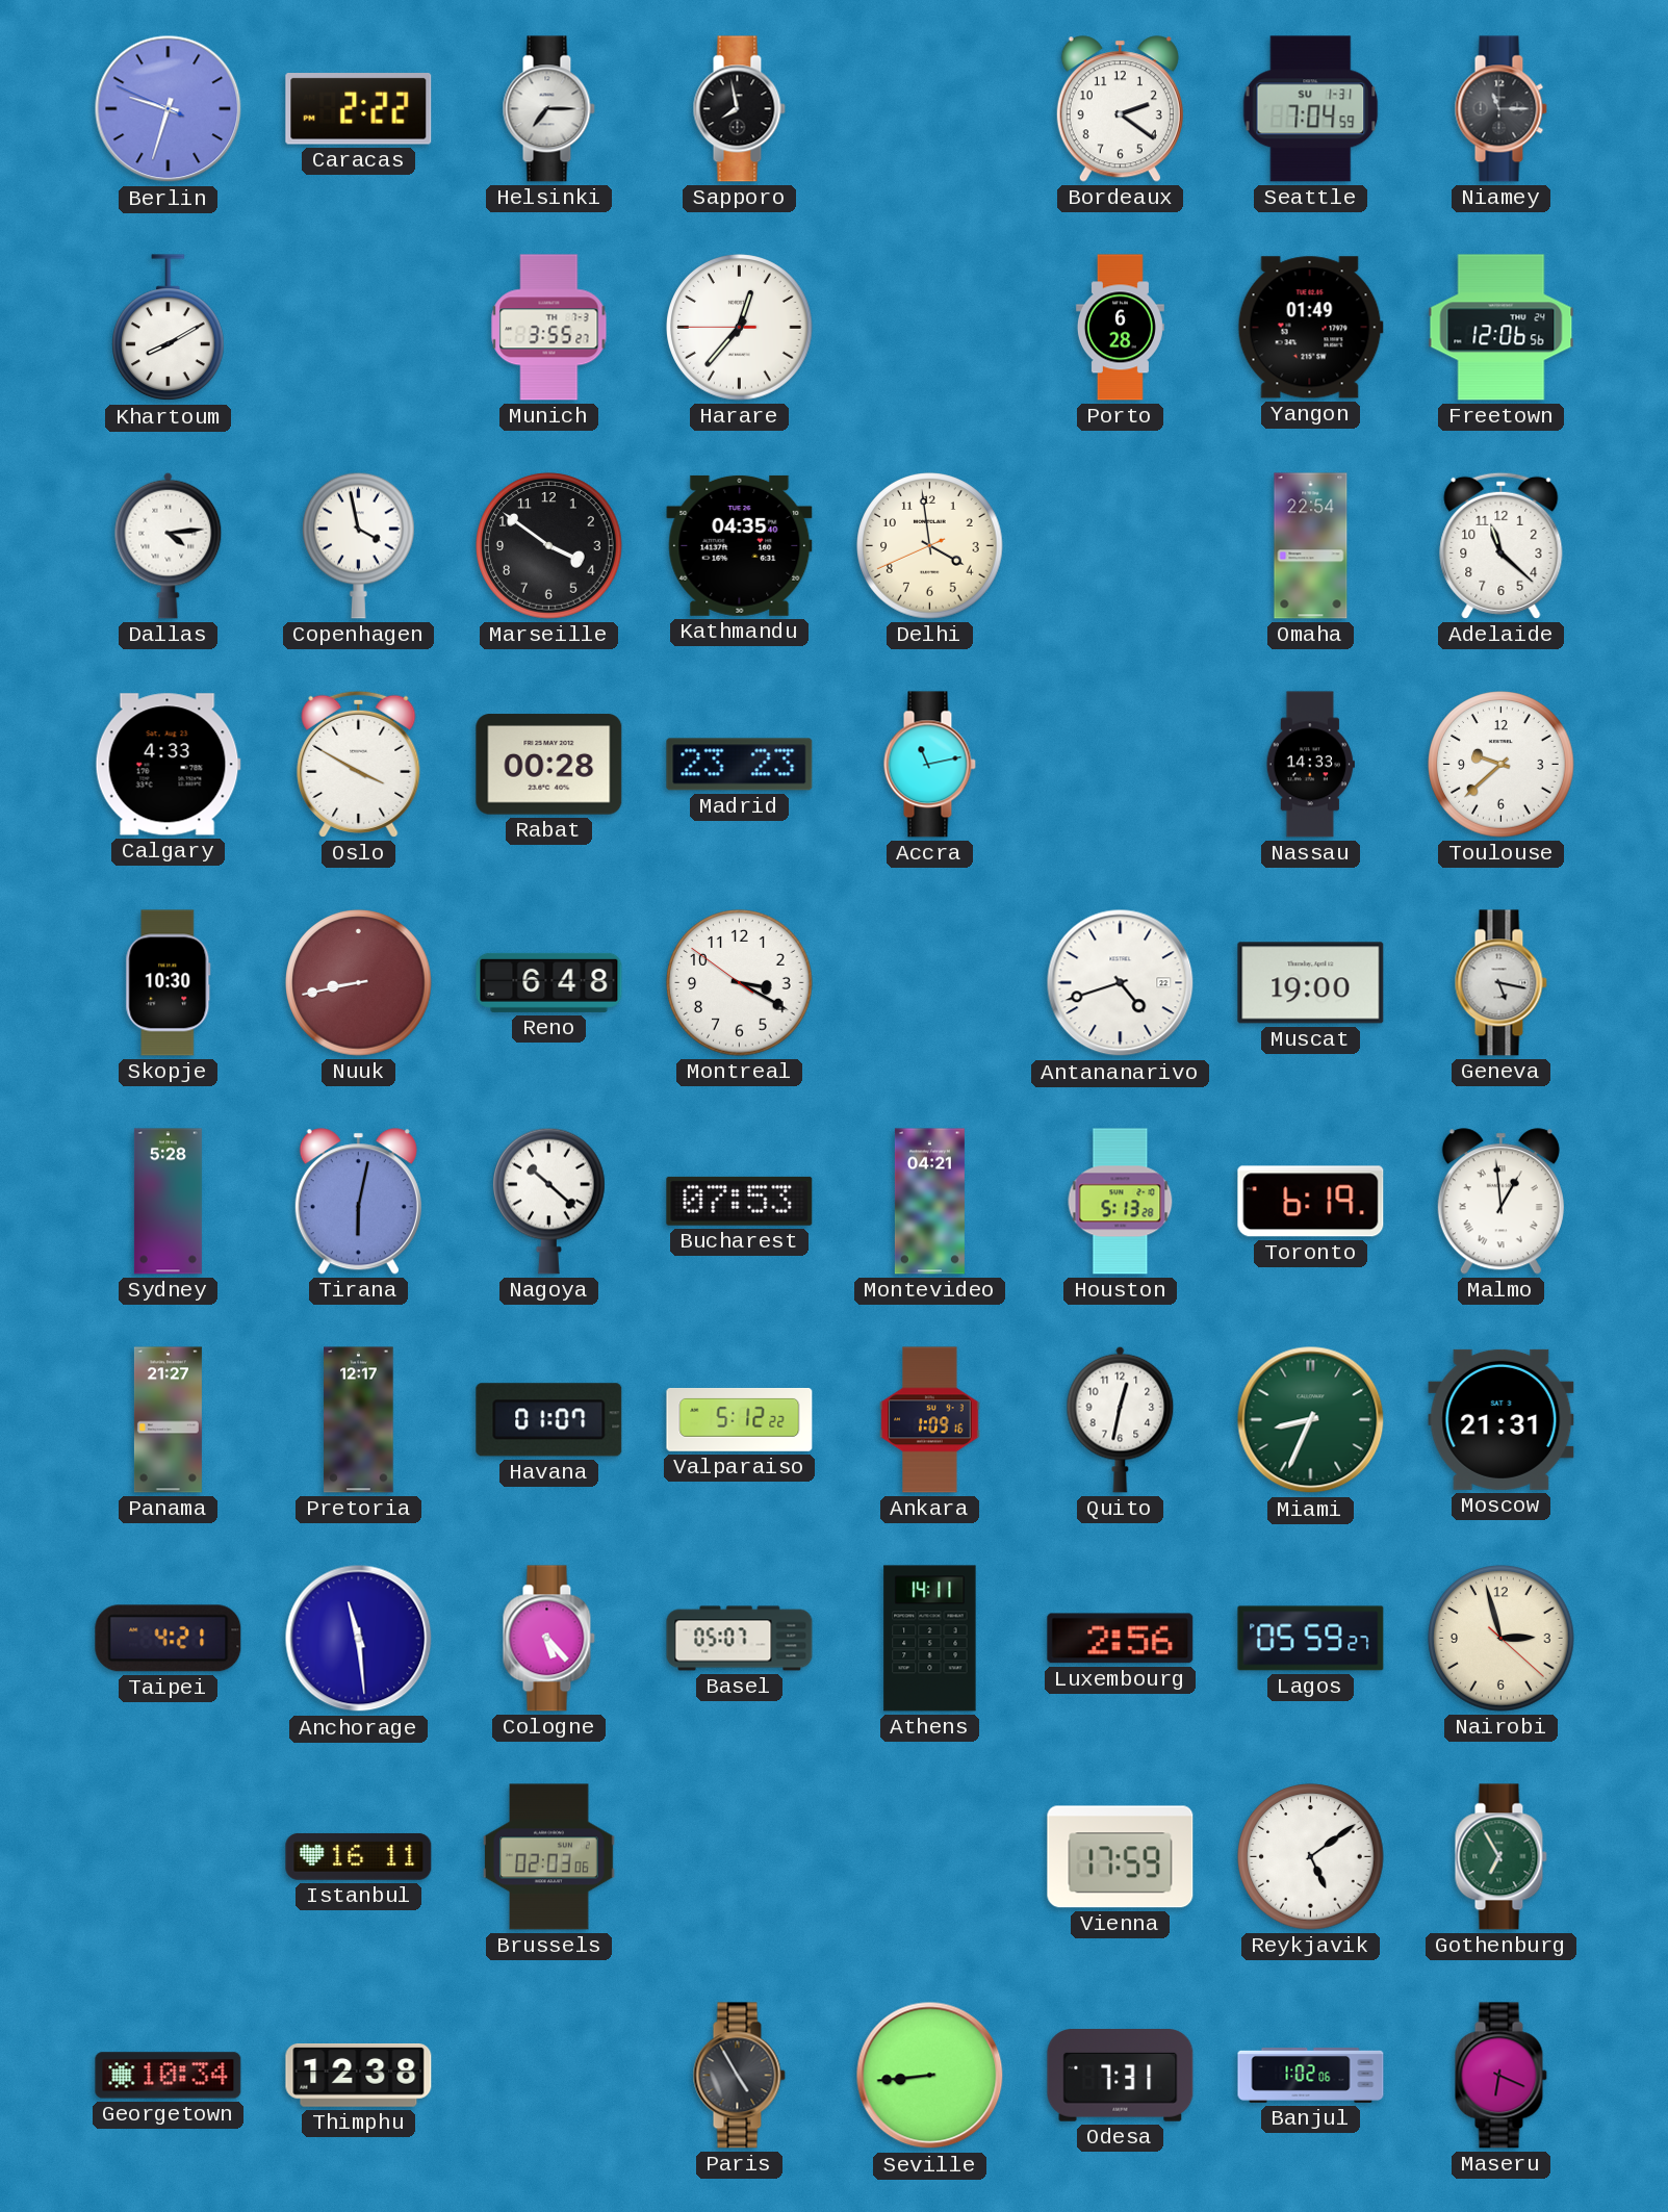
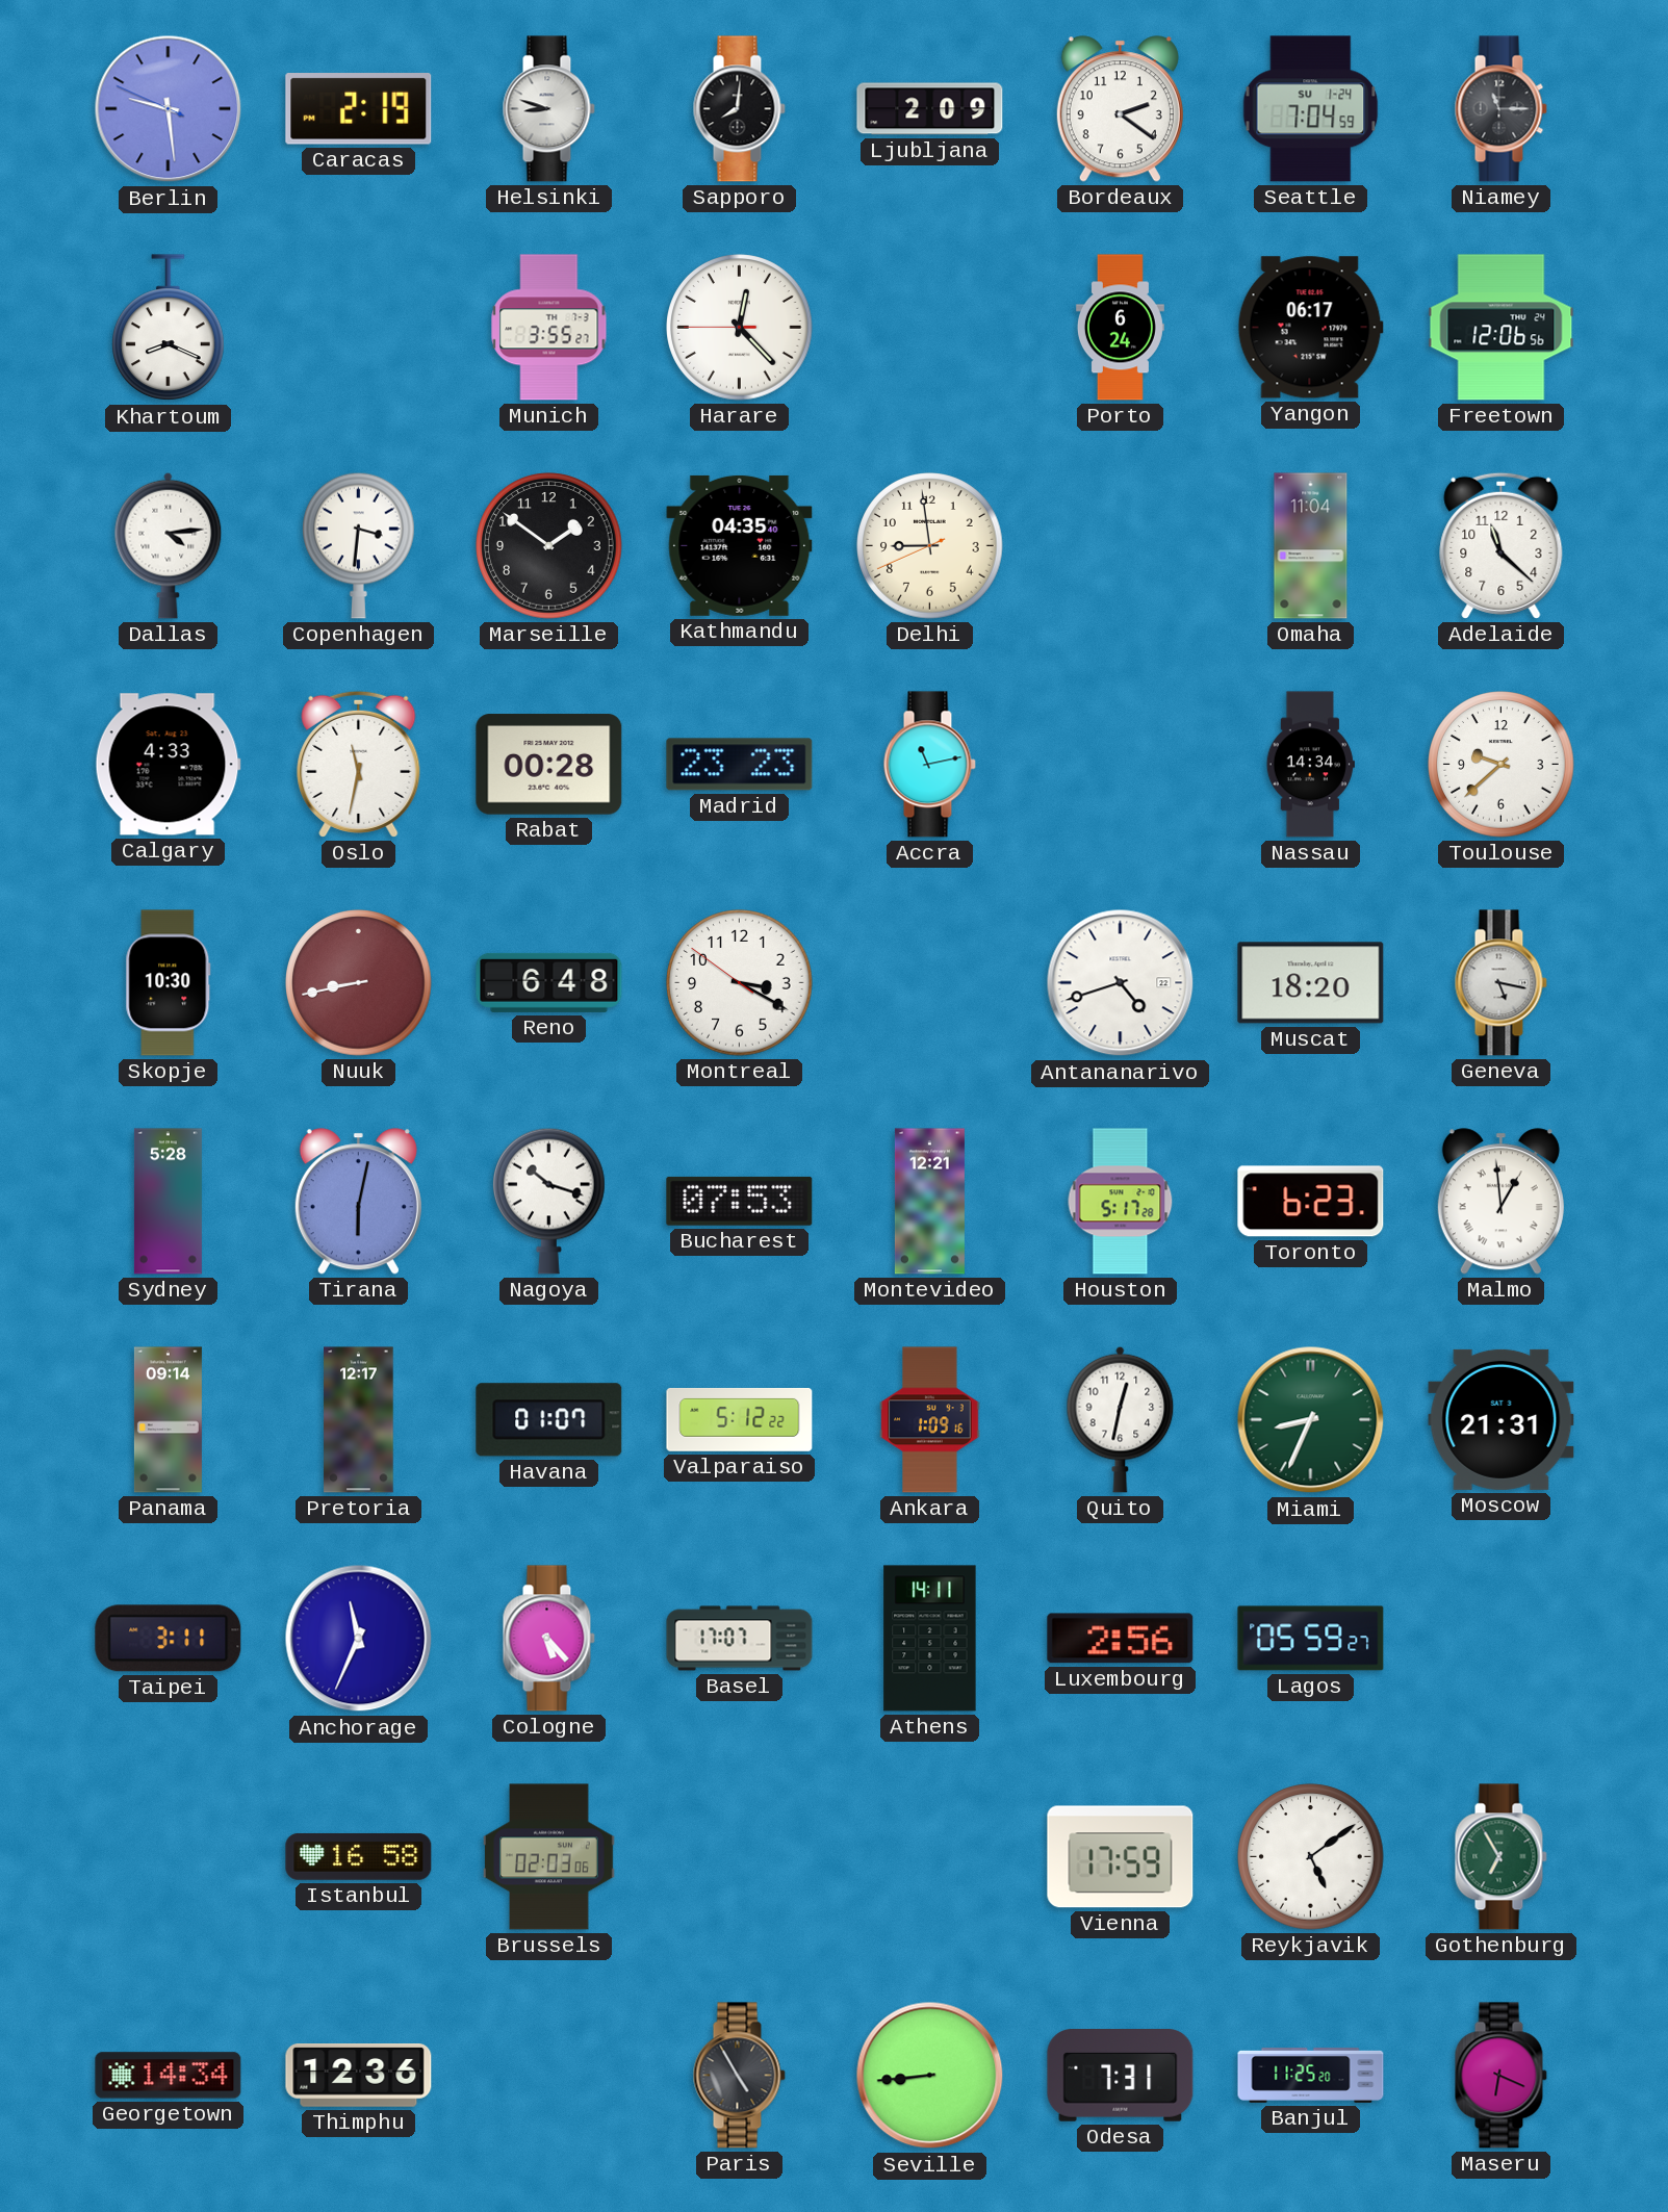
Berlin: 9:32 -> 9:28 (169, 109)
Caracas: 2:22 -> 2:19 (359, 109)
Helsinki: 7:15 -> 8:48 (548, 109)
Sapporo: 7:58 -> 8:01 (739, 109)
Ljubljana: none -> 2:09 (930, 109)
Seattle date: SU 1-31 -> SU 1-24 (1311, 109)
Khartoum: 8:10 -> 8:19 (169, 328)
Harare: 12:36 -> 12:22 (740, 328)
Porto: 6:28 -> 6:24 (1120, 328)
Yangon: 01:49 -> 06:17 (1310, 328)
Copenhagen: 3:58 -> 3:31 (359, 545)
Marseille: 3:51 -> 1:51 (549, 546)
Delhi: 3:58 -> 8:58 (930, 546)
Omaha: 22:54 -> 11:04 (1311, 546)
Oslo: 3:50 -> 11:32 (359, 764)
Nassau: 14:33 -> 14:34 (1310, 765)
Muscat: 19:00 -> 18:20 (1311, 983)
Nagoya: 10:22 -> 10:18 (549, 1201)
Montevideo: 04:21 -> 12:21 (929, 1202)
Houston: 5:13 -> 5:17 (1121, 1202)
Toronto: 6:19 -> 6:23 (1311, 1202)
Panama: 21:27 -> 09:14 (168, 1420)
Taipei: 4:21 -> 3:11 (169, 1639)
Anchorage: 11:29 -> 11:34 (359, 1639)
Basel: 05:07 -> 17:07 (740, 1639)
Nairobi: 2:57 -> none (1502, 1639)
Istanbul: 16:11 -> 16:58 (359, 1856)
Georgetown: 10:34 -> 14:34 (169, 2076)
Thimphu: 12:38 -> 12:36 (359, 2076)
Banjul: 1:02 -> 11:25 (1311, 2075)
